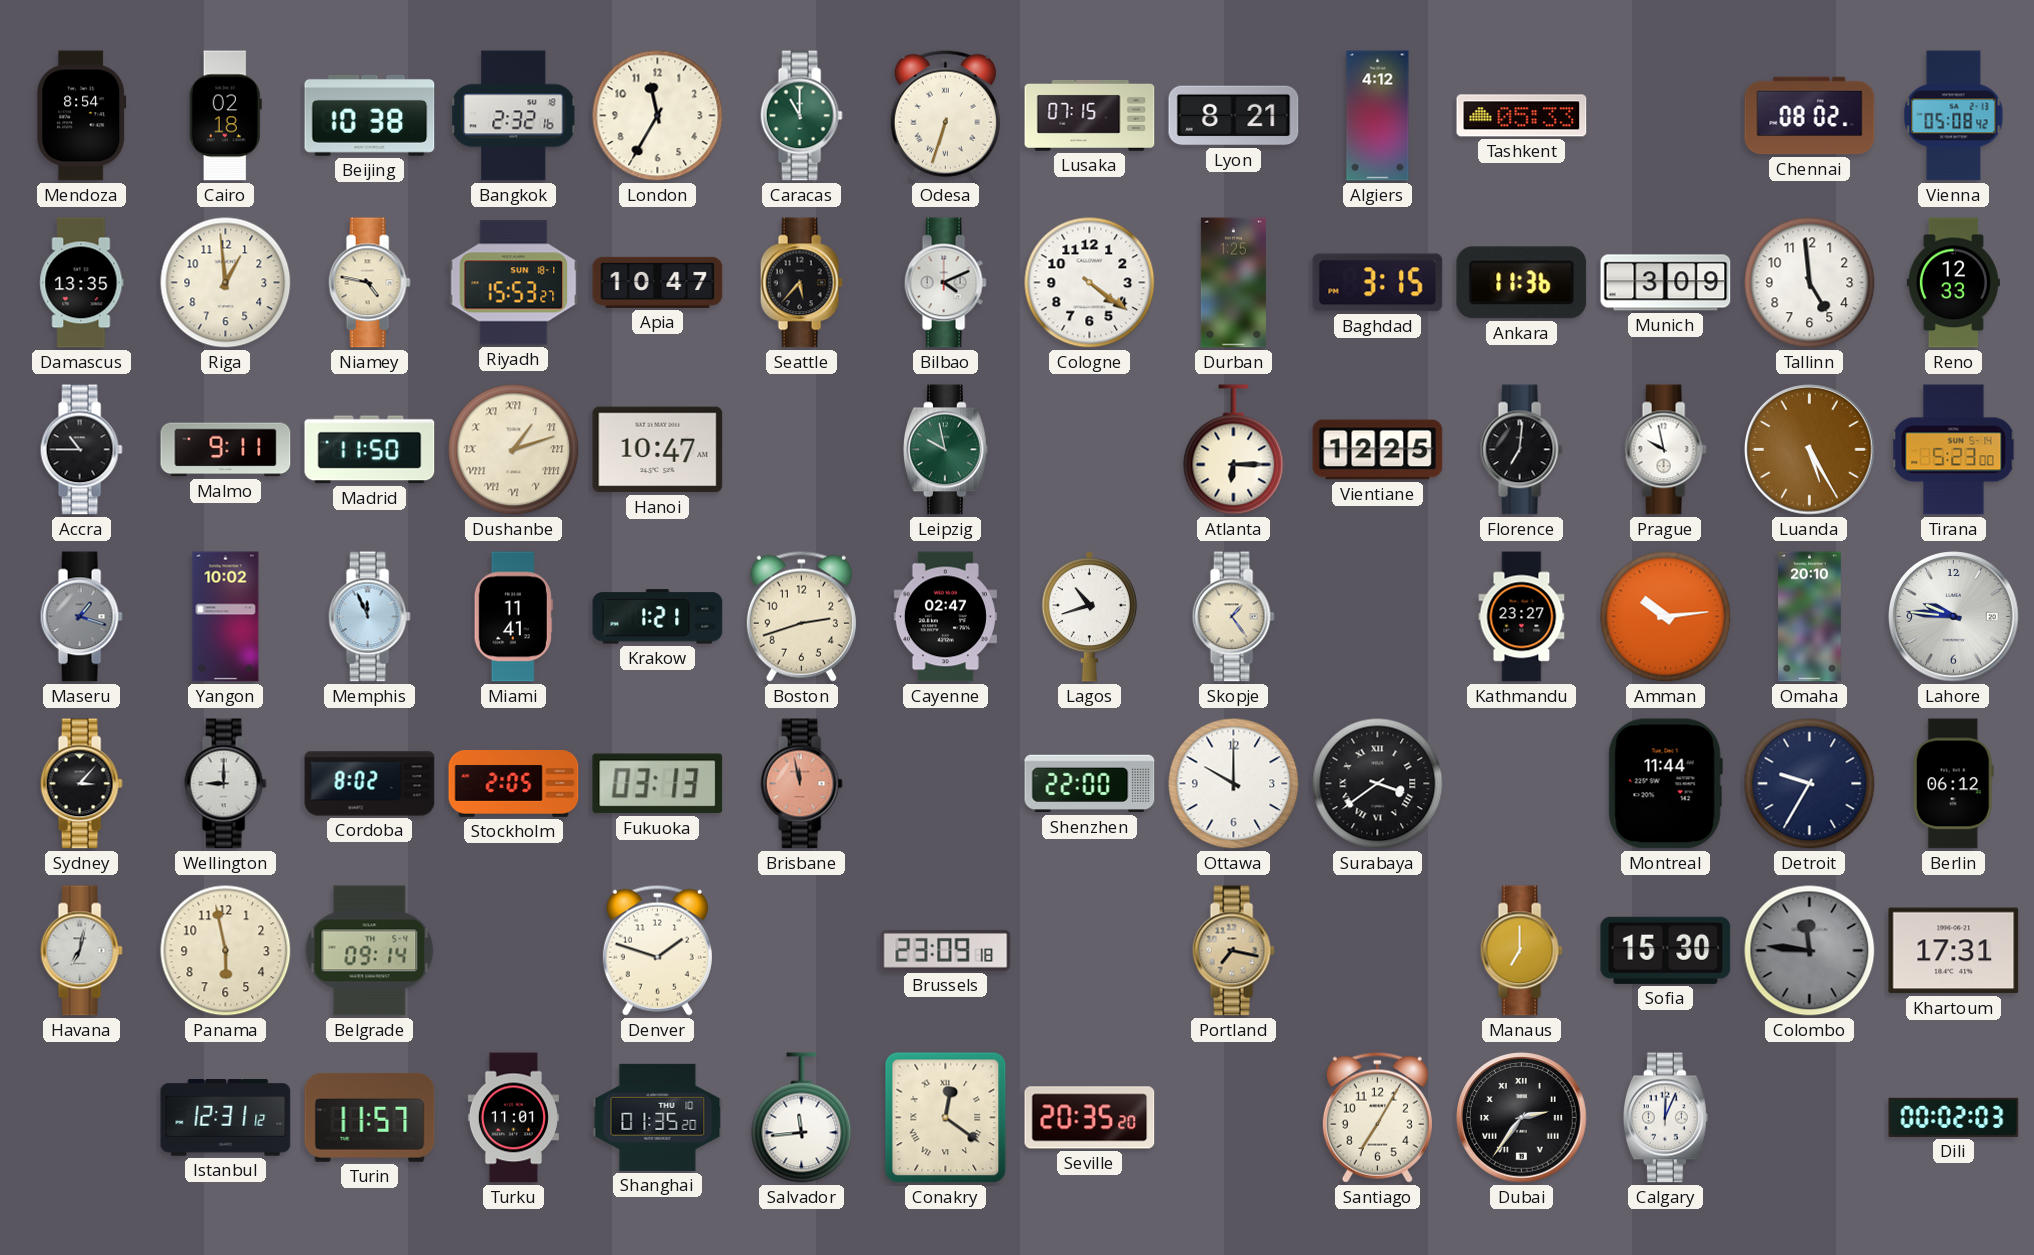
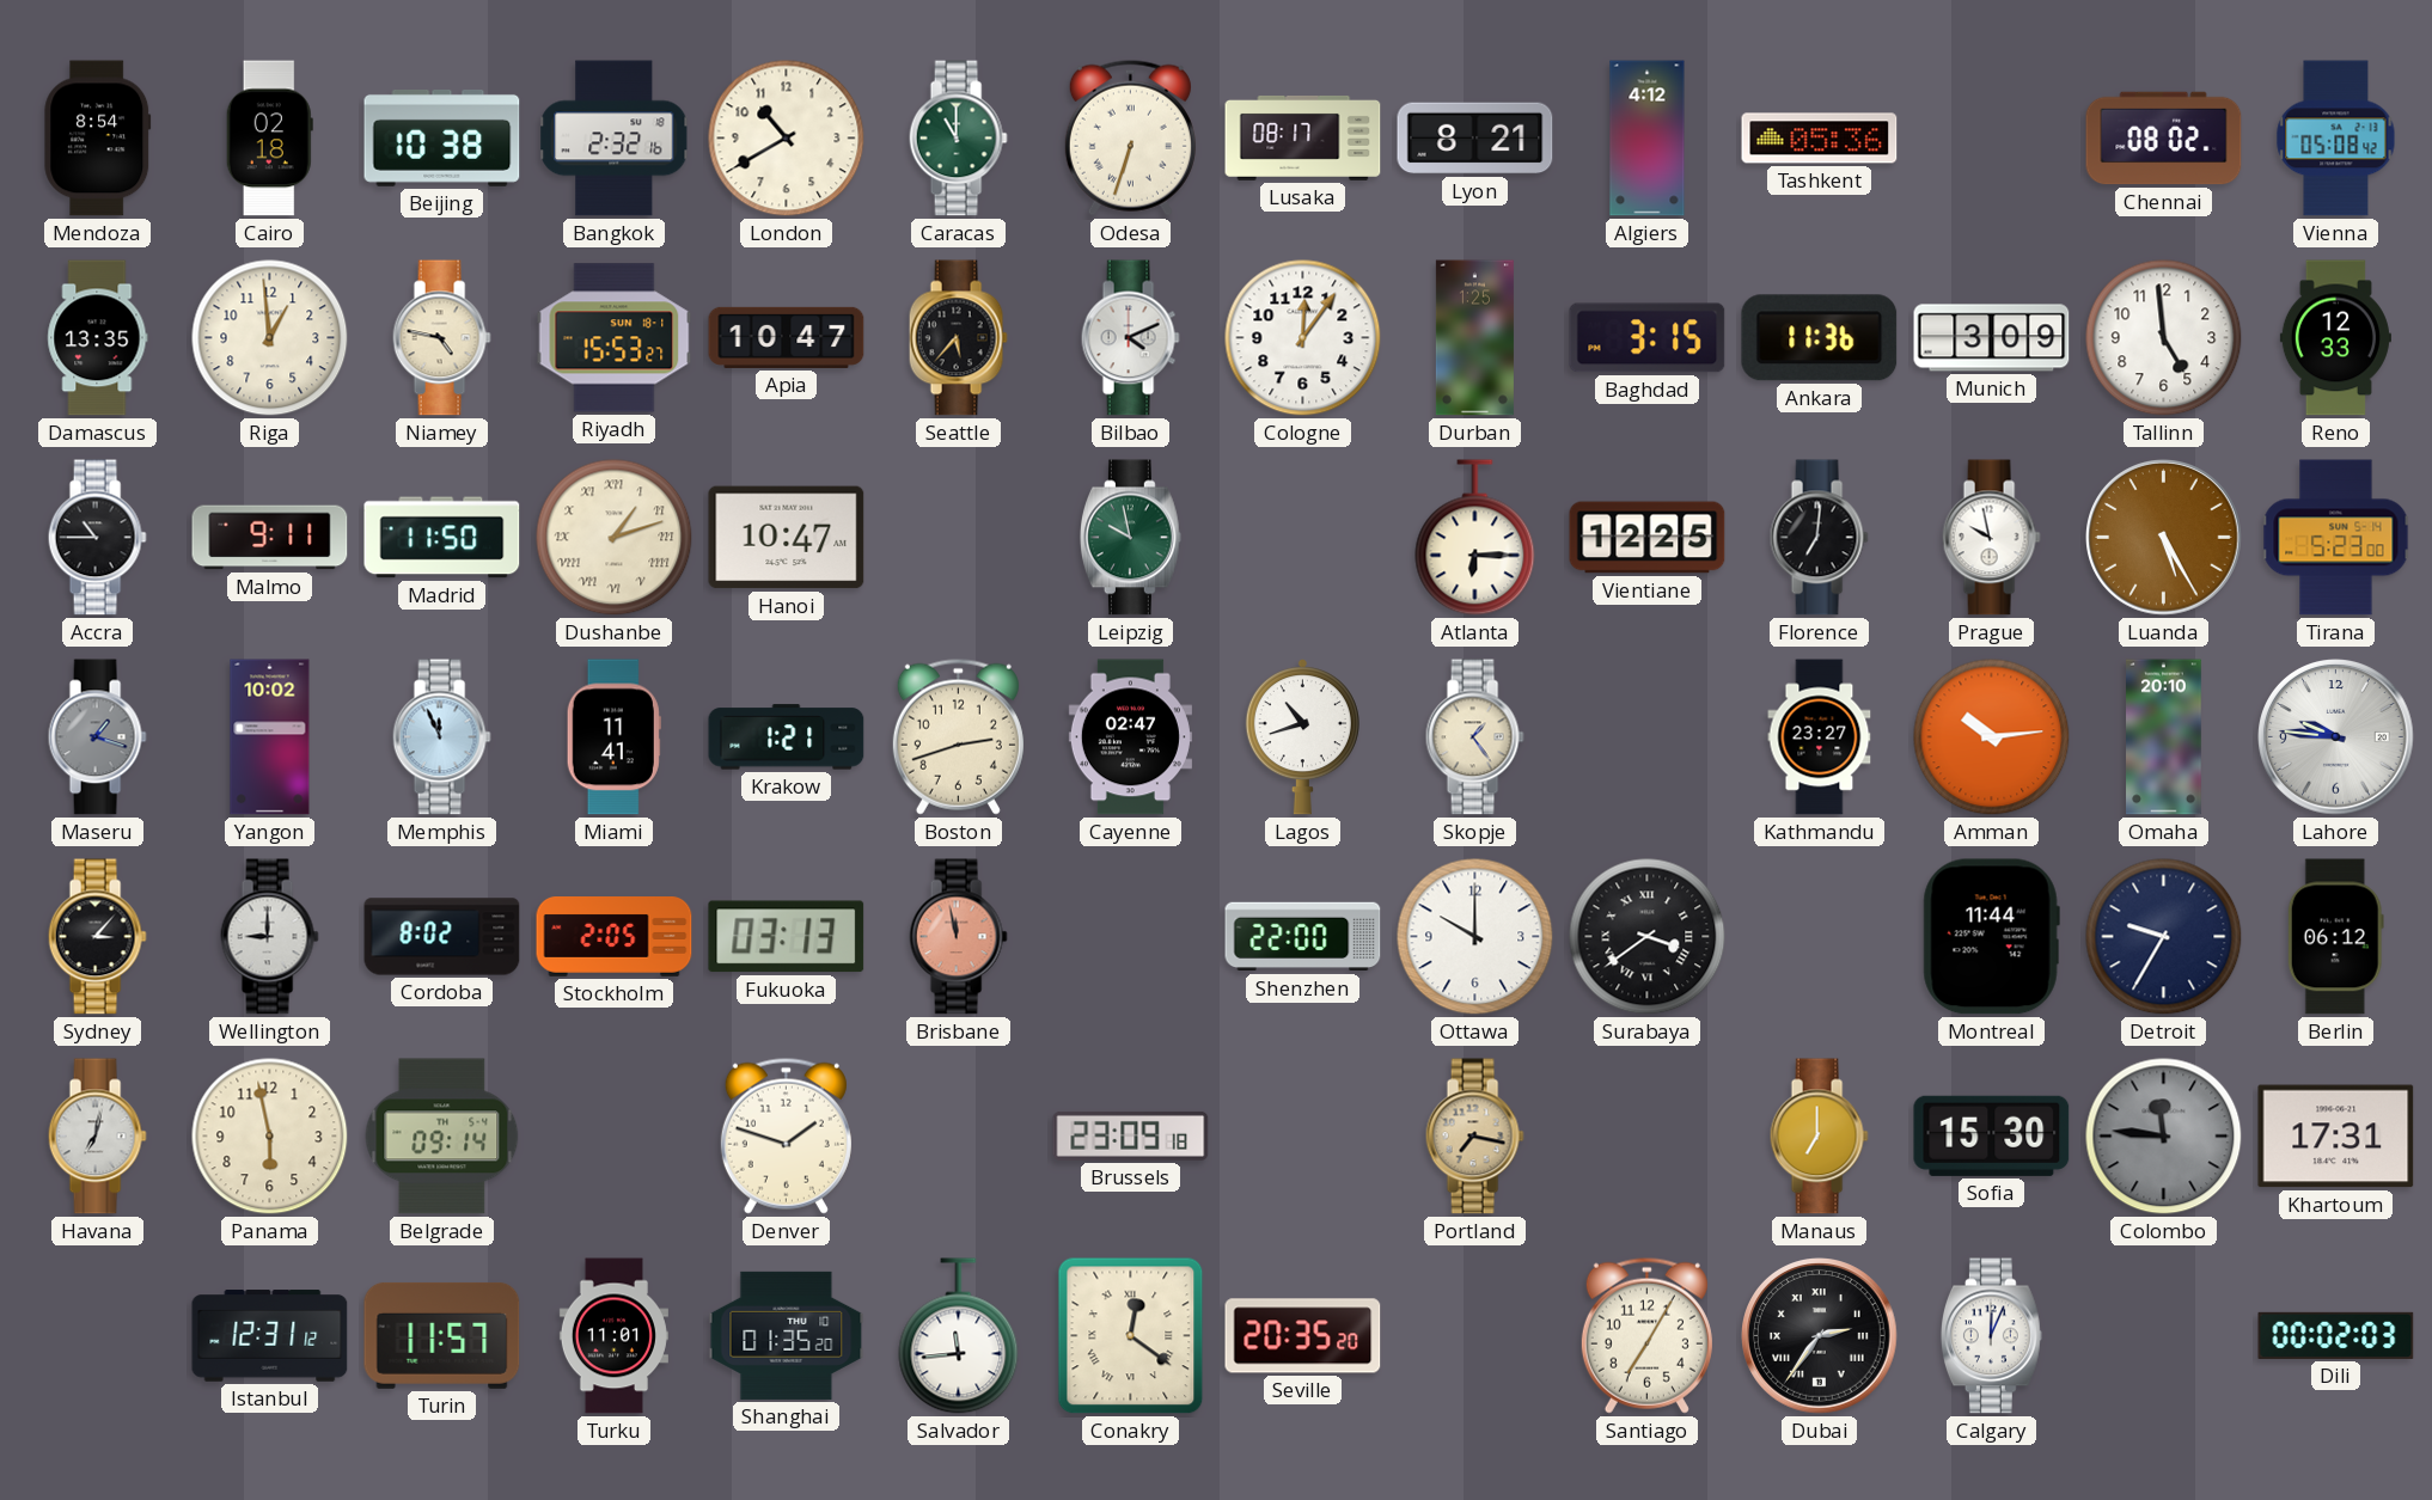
London: 11:35 -> 10:40 (787, 139)
Lusaka: 07:15 -> 08:17 (1303, 137)
Tashkent: 05:33 -> 05:36 (1820, 139)
Cologne: 4:21 -> 12:06 (1303, 338)
